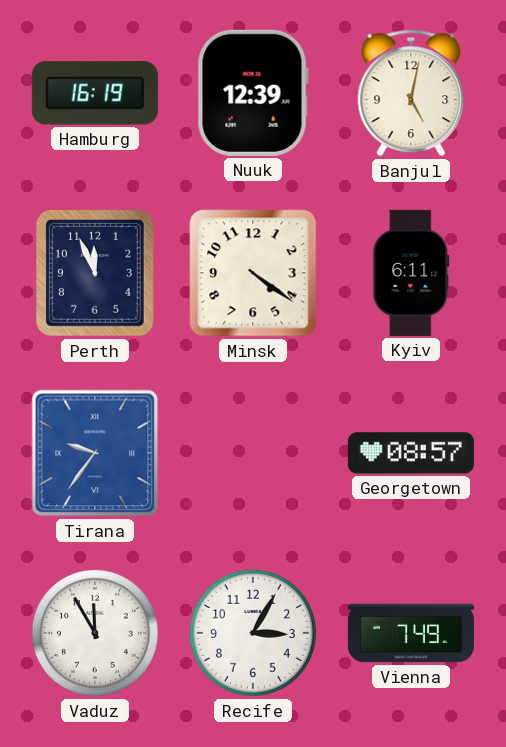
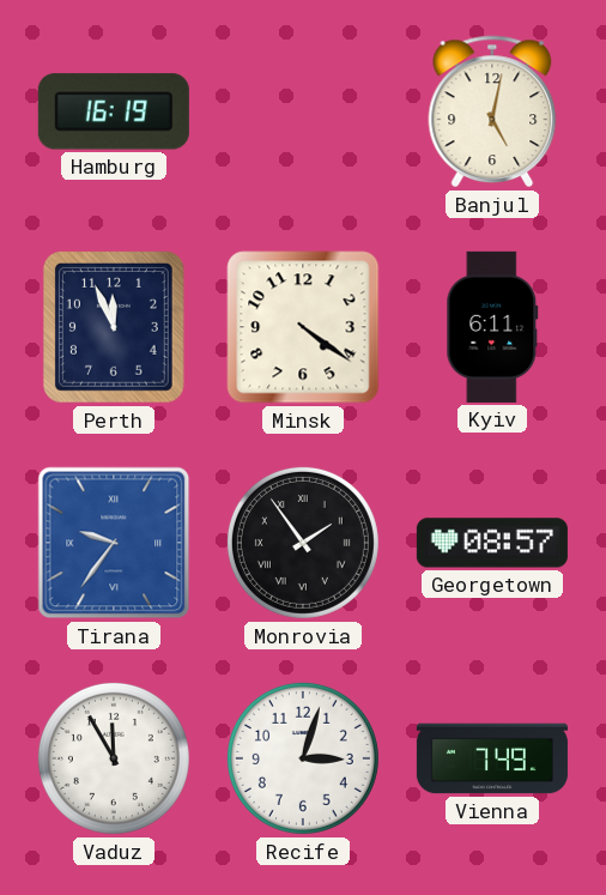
Nuuk: 12:39 -> none (253, 93)
Monrovia: none -> 1:54 (303, 543)
Recife: 3:05 -> 3:03 (303, 758)
